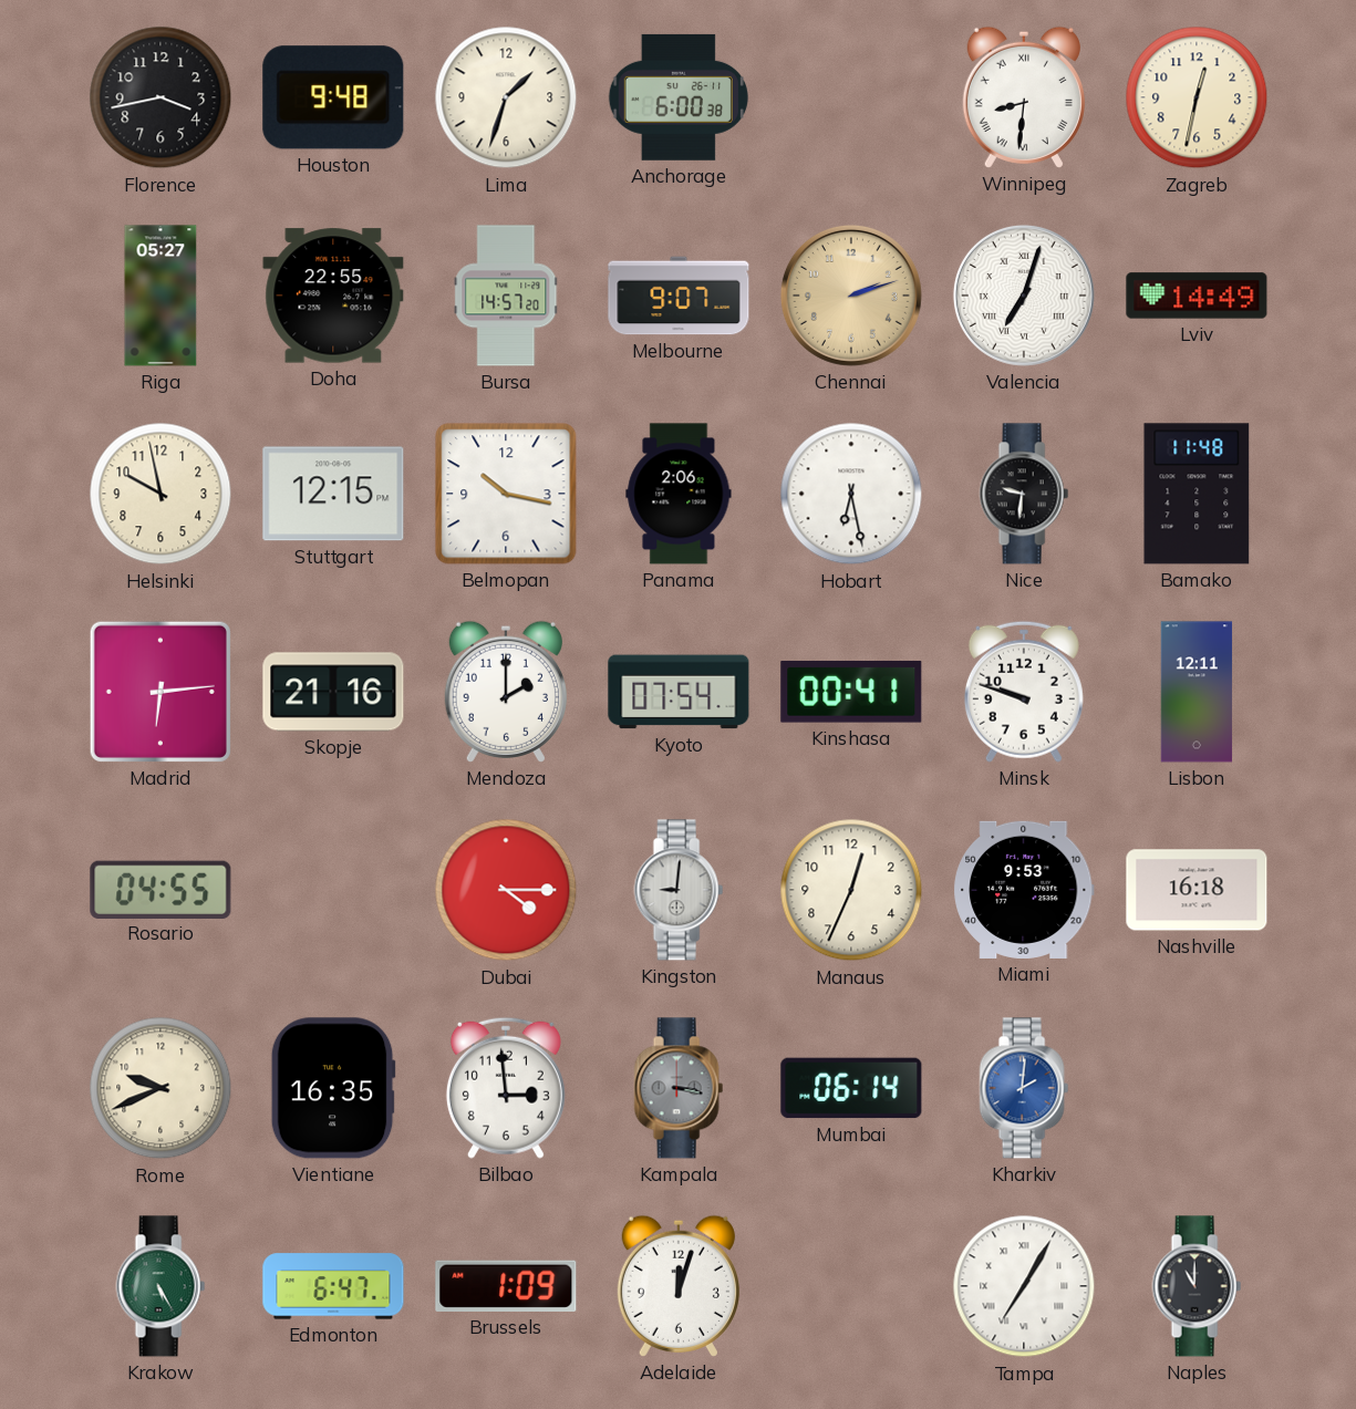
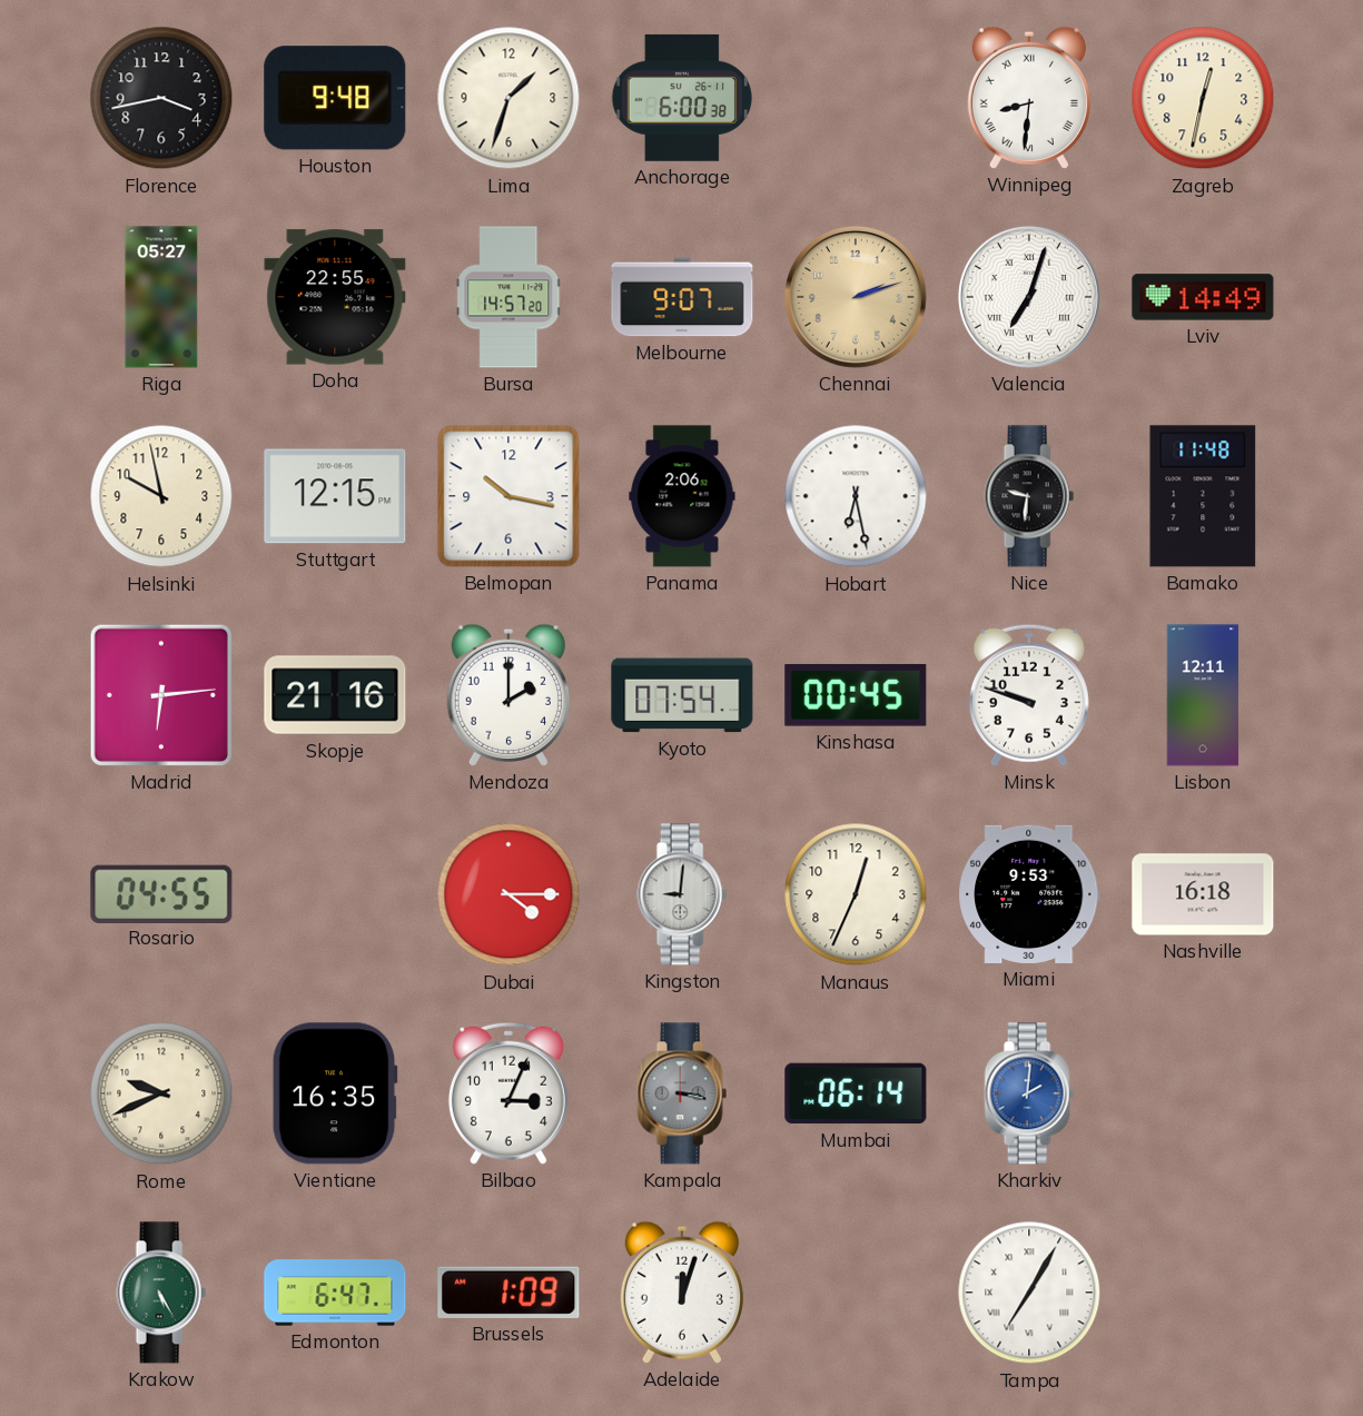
Kinshasa: 00:41 -> 00:45 (856, 695)
Bilbao: 2:59 -> 3:04 (508, 1093)
Naples: 11:00 -> none (1197, 1286)
